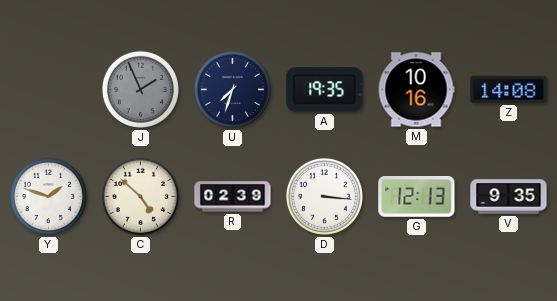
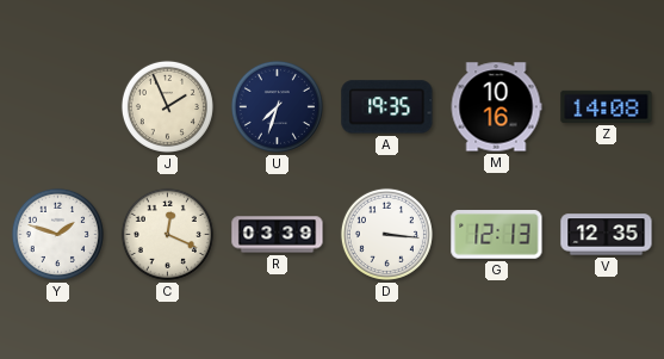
J dial: grey -> cream (167, 106)
C: 4:52 -> 12:19 (167, 234)
R: 02:39 -> 03:39 (278, 235)
V: 9:35 -> 12:35 (607, 235)
